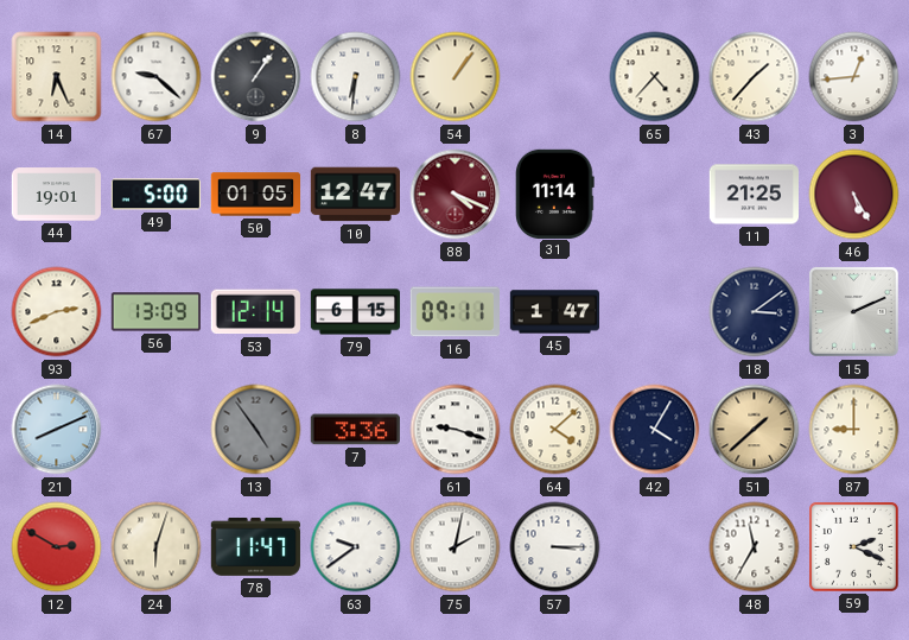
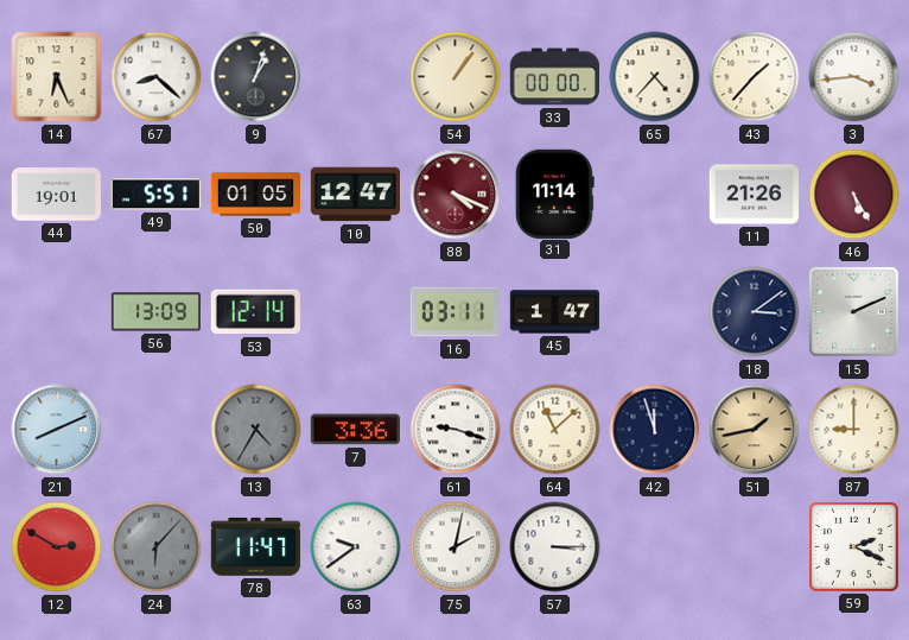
67: 9:22 -> 8:22 (157, 77)
9: 1:06 -> 1:03 (256, 77)
8: 6:31 -> none (356, 77)
33: none -> 00:00 (554, 77)
3: 12:44 -> 3:44 (854, 77)
49: 5:00 -> 5:51 (155, 195)
11: 21:25 -> 21:26 (754, 195)
93: 2:41 -> none (57, 312)
79: 6:15 -> none (356, 312)
16: 09:11 -> 03:11 (454, 312)
13: 4:54 -> 4:35 (256, 430)
64: 4:08 -> 11:08 (555, 430)
42: 4:05 -> 11:57 (655, 430)
51: 1:38 -> 1:43 (755, 430)
24: 6:03 -> 6:07 (157, 547)
24 dial: cream -> grey (157, 547)
48: 11:35 -> none (755, 547)
